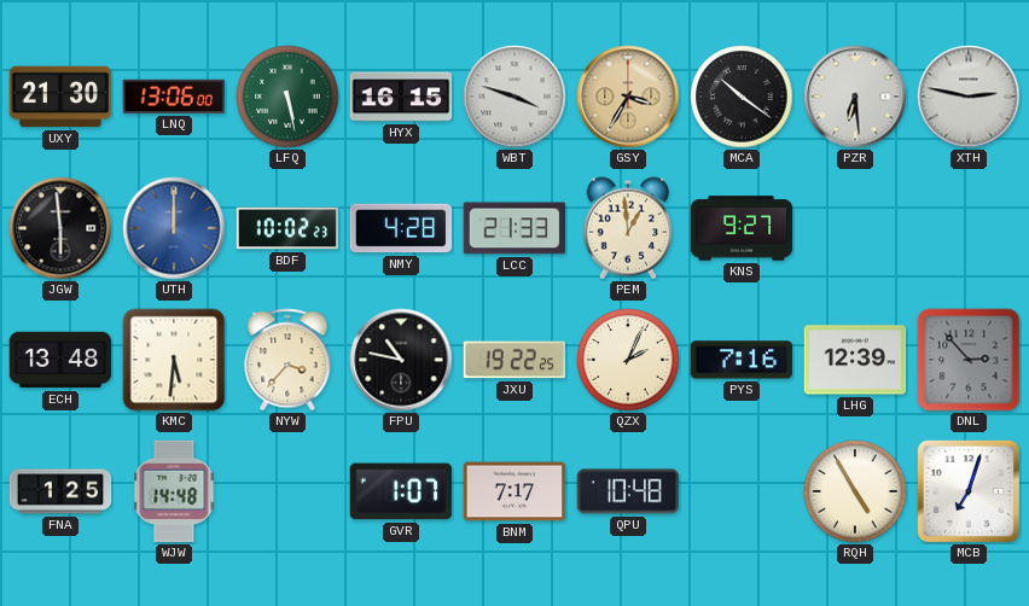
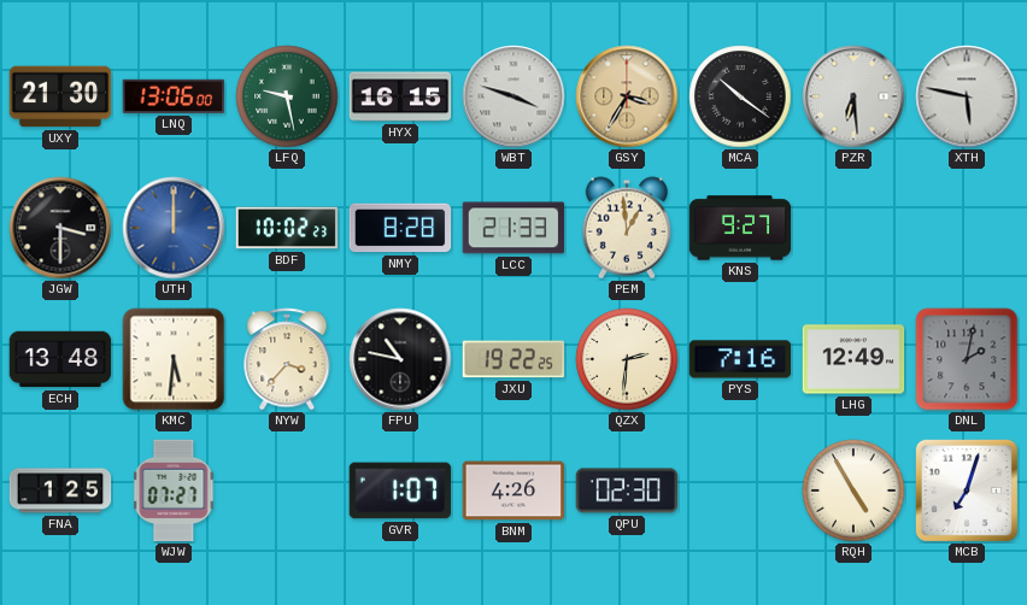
LFQ: 5:28 -> 9:28 (287, 96)
XTH: 2:47 -> 5:47 (967, 96)
JGW: 5:59 -> 3:30 (60, 228)
NMY: 4:28 -> 8:28 (400, 228)
QZX: 2:04 -> 2:31 (627, 359)
LHG: 12:39 -> 12:49 (853, 359)
DNL: 2:53 -> 2:02 (967, 359)
WJW: 14:48 -> 07:27 (174, 491)
BNM: 7:17 -> 4:26 (513, 491)
QPU: 10:48 -> 02:30 (627, 491)
